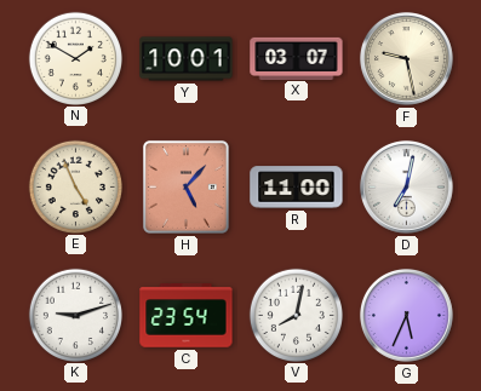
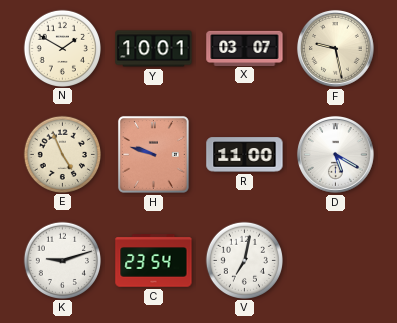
H: 5:07 -> 9:48 (153, 154)
D: 7:02 -> 5:20 (335, 154)
V: 8:02 -> 7:02 (244, 260)
G: 5:34 -> none (406, 315)
